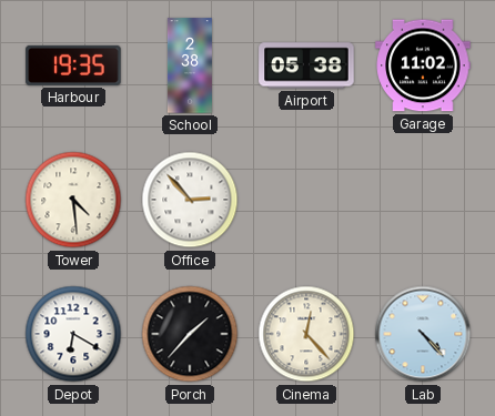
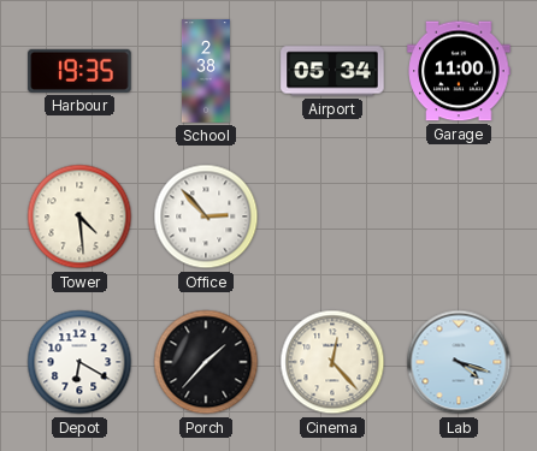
Airport: 05:38 -> 05:34 (332, 71)
Garage: 11:02 -> 11:00 (459, 71)
Lab: 4:23 -> 4:18 (459, 362)
